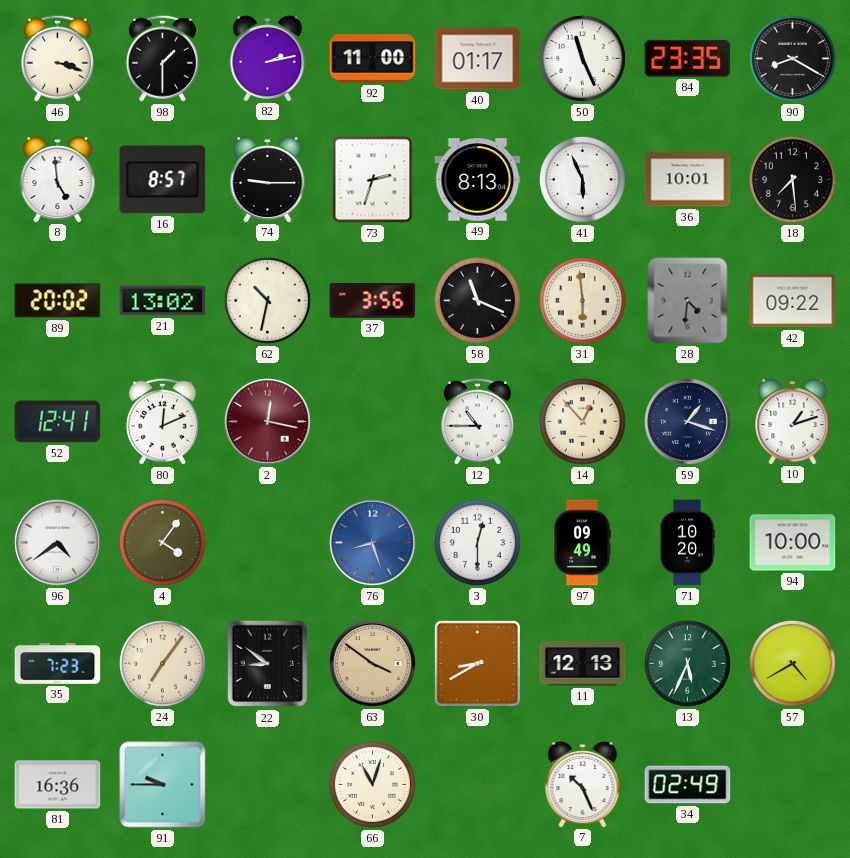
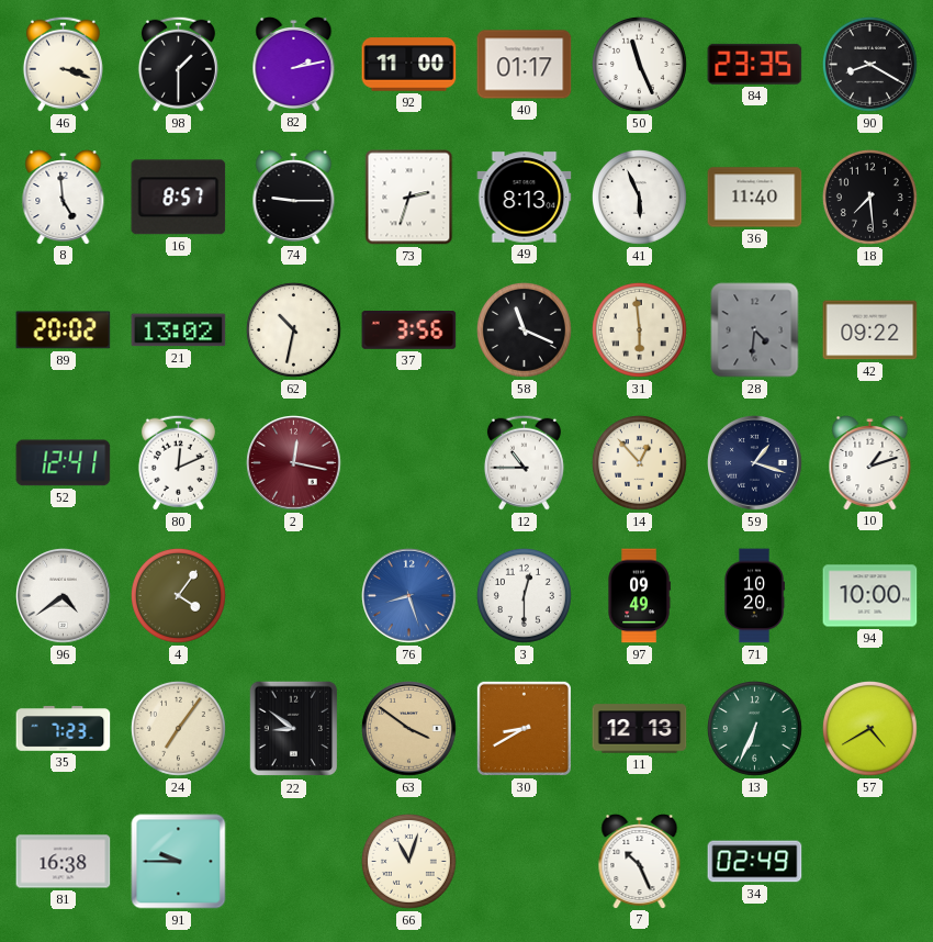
36: 10:01 -> 11:40 (755, 198)
13: 5:34 -> 6:34 (754, 728)
81: 16:36 -> 16:38 (64, 862)
